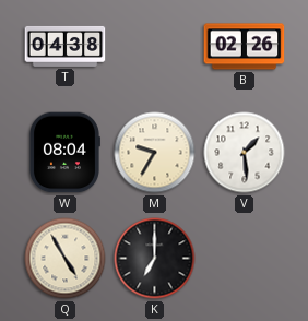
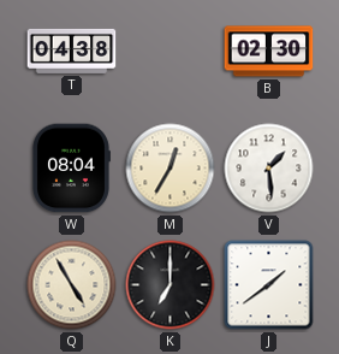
B: 02:26 -> 02:30 (269, 52)
M: 9:35 -> 12:35 (171, 169)
J: none -> 1:39 (269, 285)
